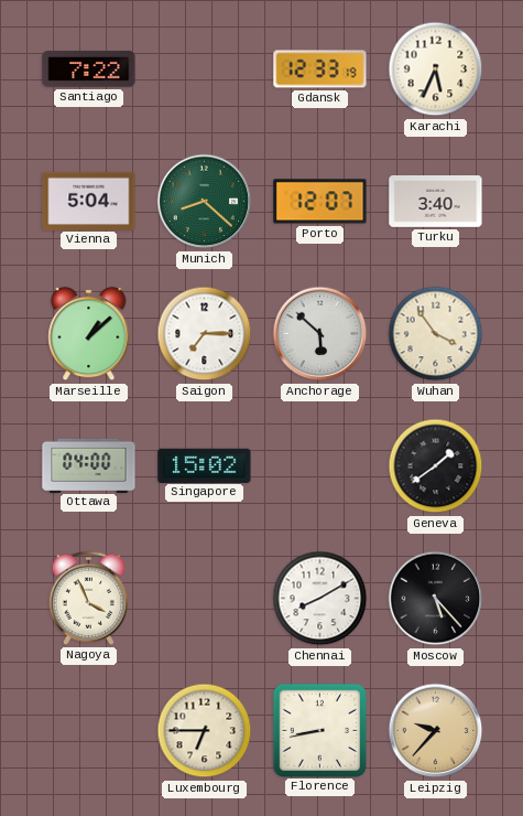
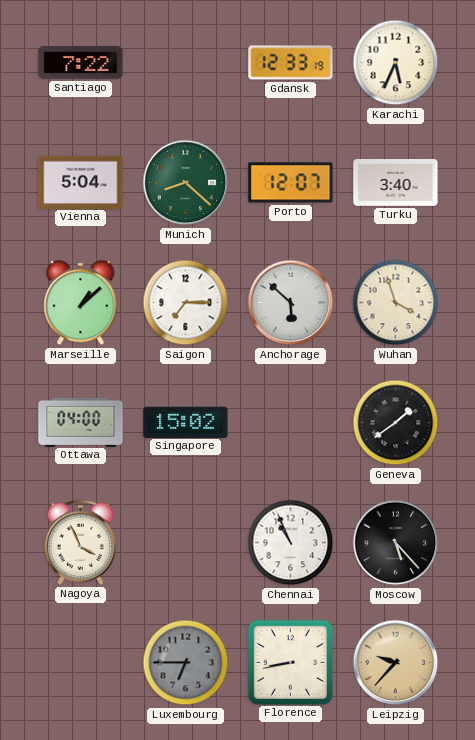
Wuhan: 3:54 -> 3:57 (396, 303)
Chennai: 8:10 -> 10:56 (291, 543)
Luxembourg dial: cream -> grey (186, 663)
